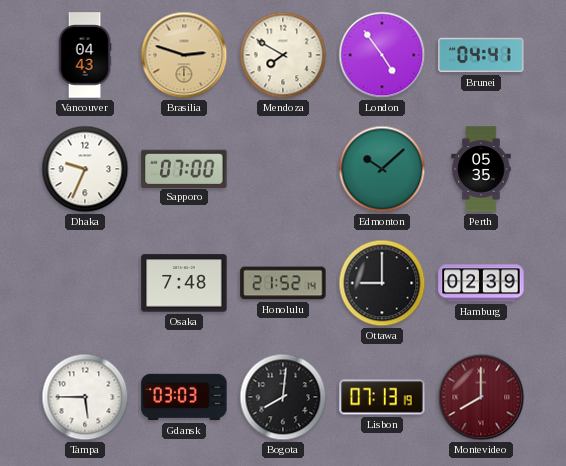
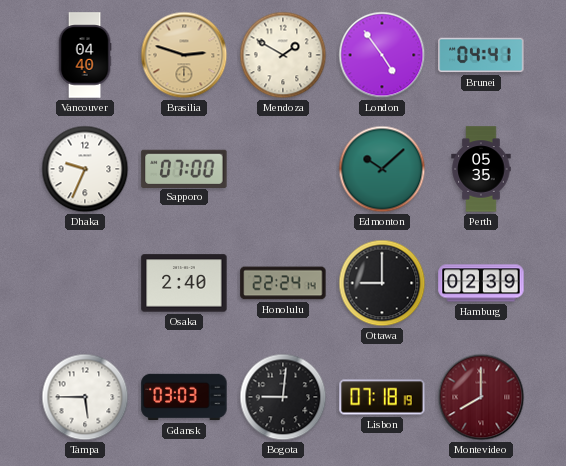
Vancouver: 04:43 -> 04:40 (85, 55)
Mendoza: 7:50 -> 1:50 (283, 55)
Osaka: 7:48 -> 2:40 (184, 283)
Honolulu: 21:52 -> 22:24 (283, 283)
Bogota: 8:01 -> 9:01 (283, 397)
Lisbon: 07:13 -> 07:18 (382, 397)
